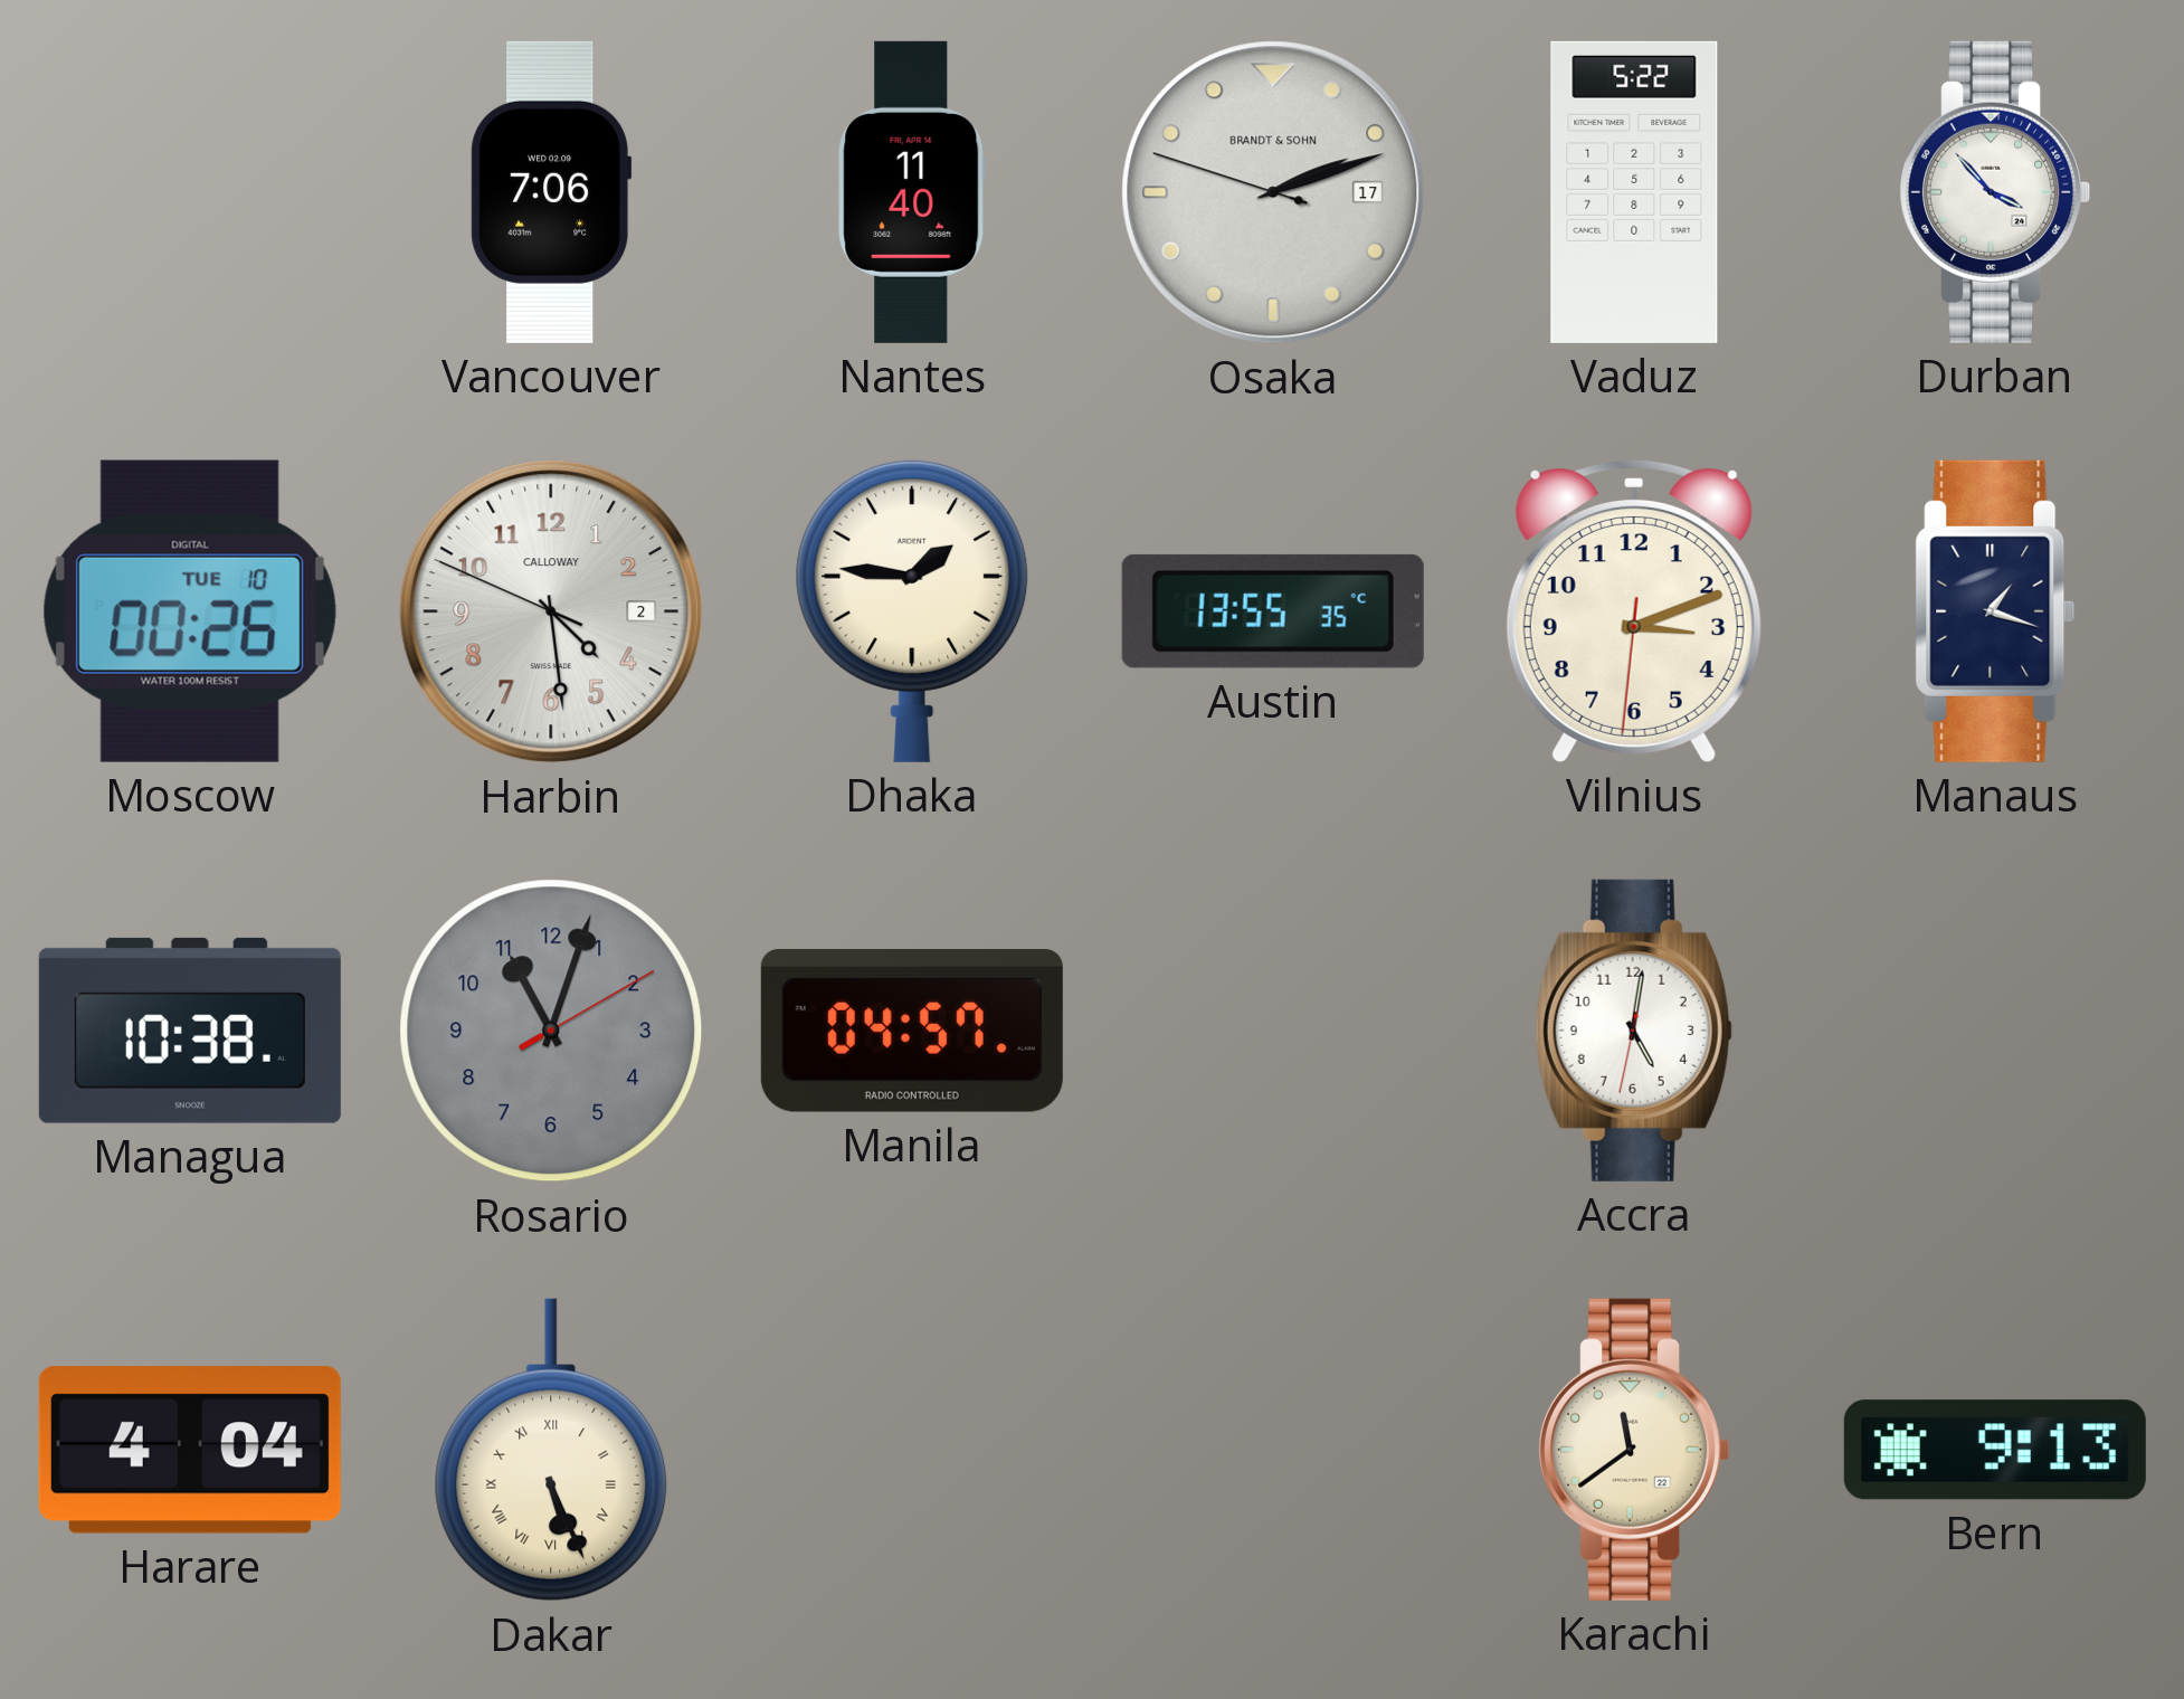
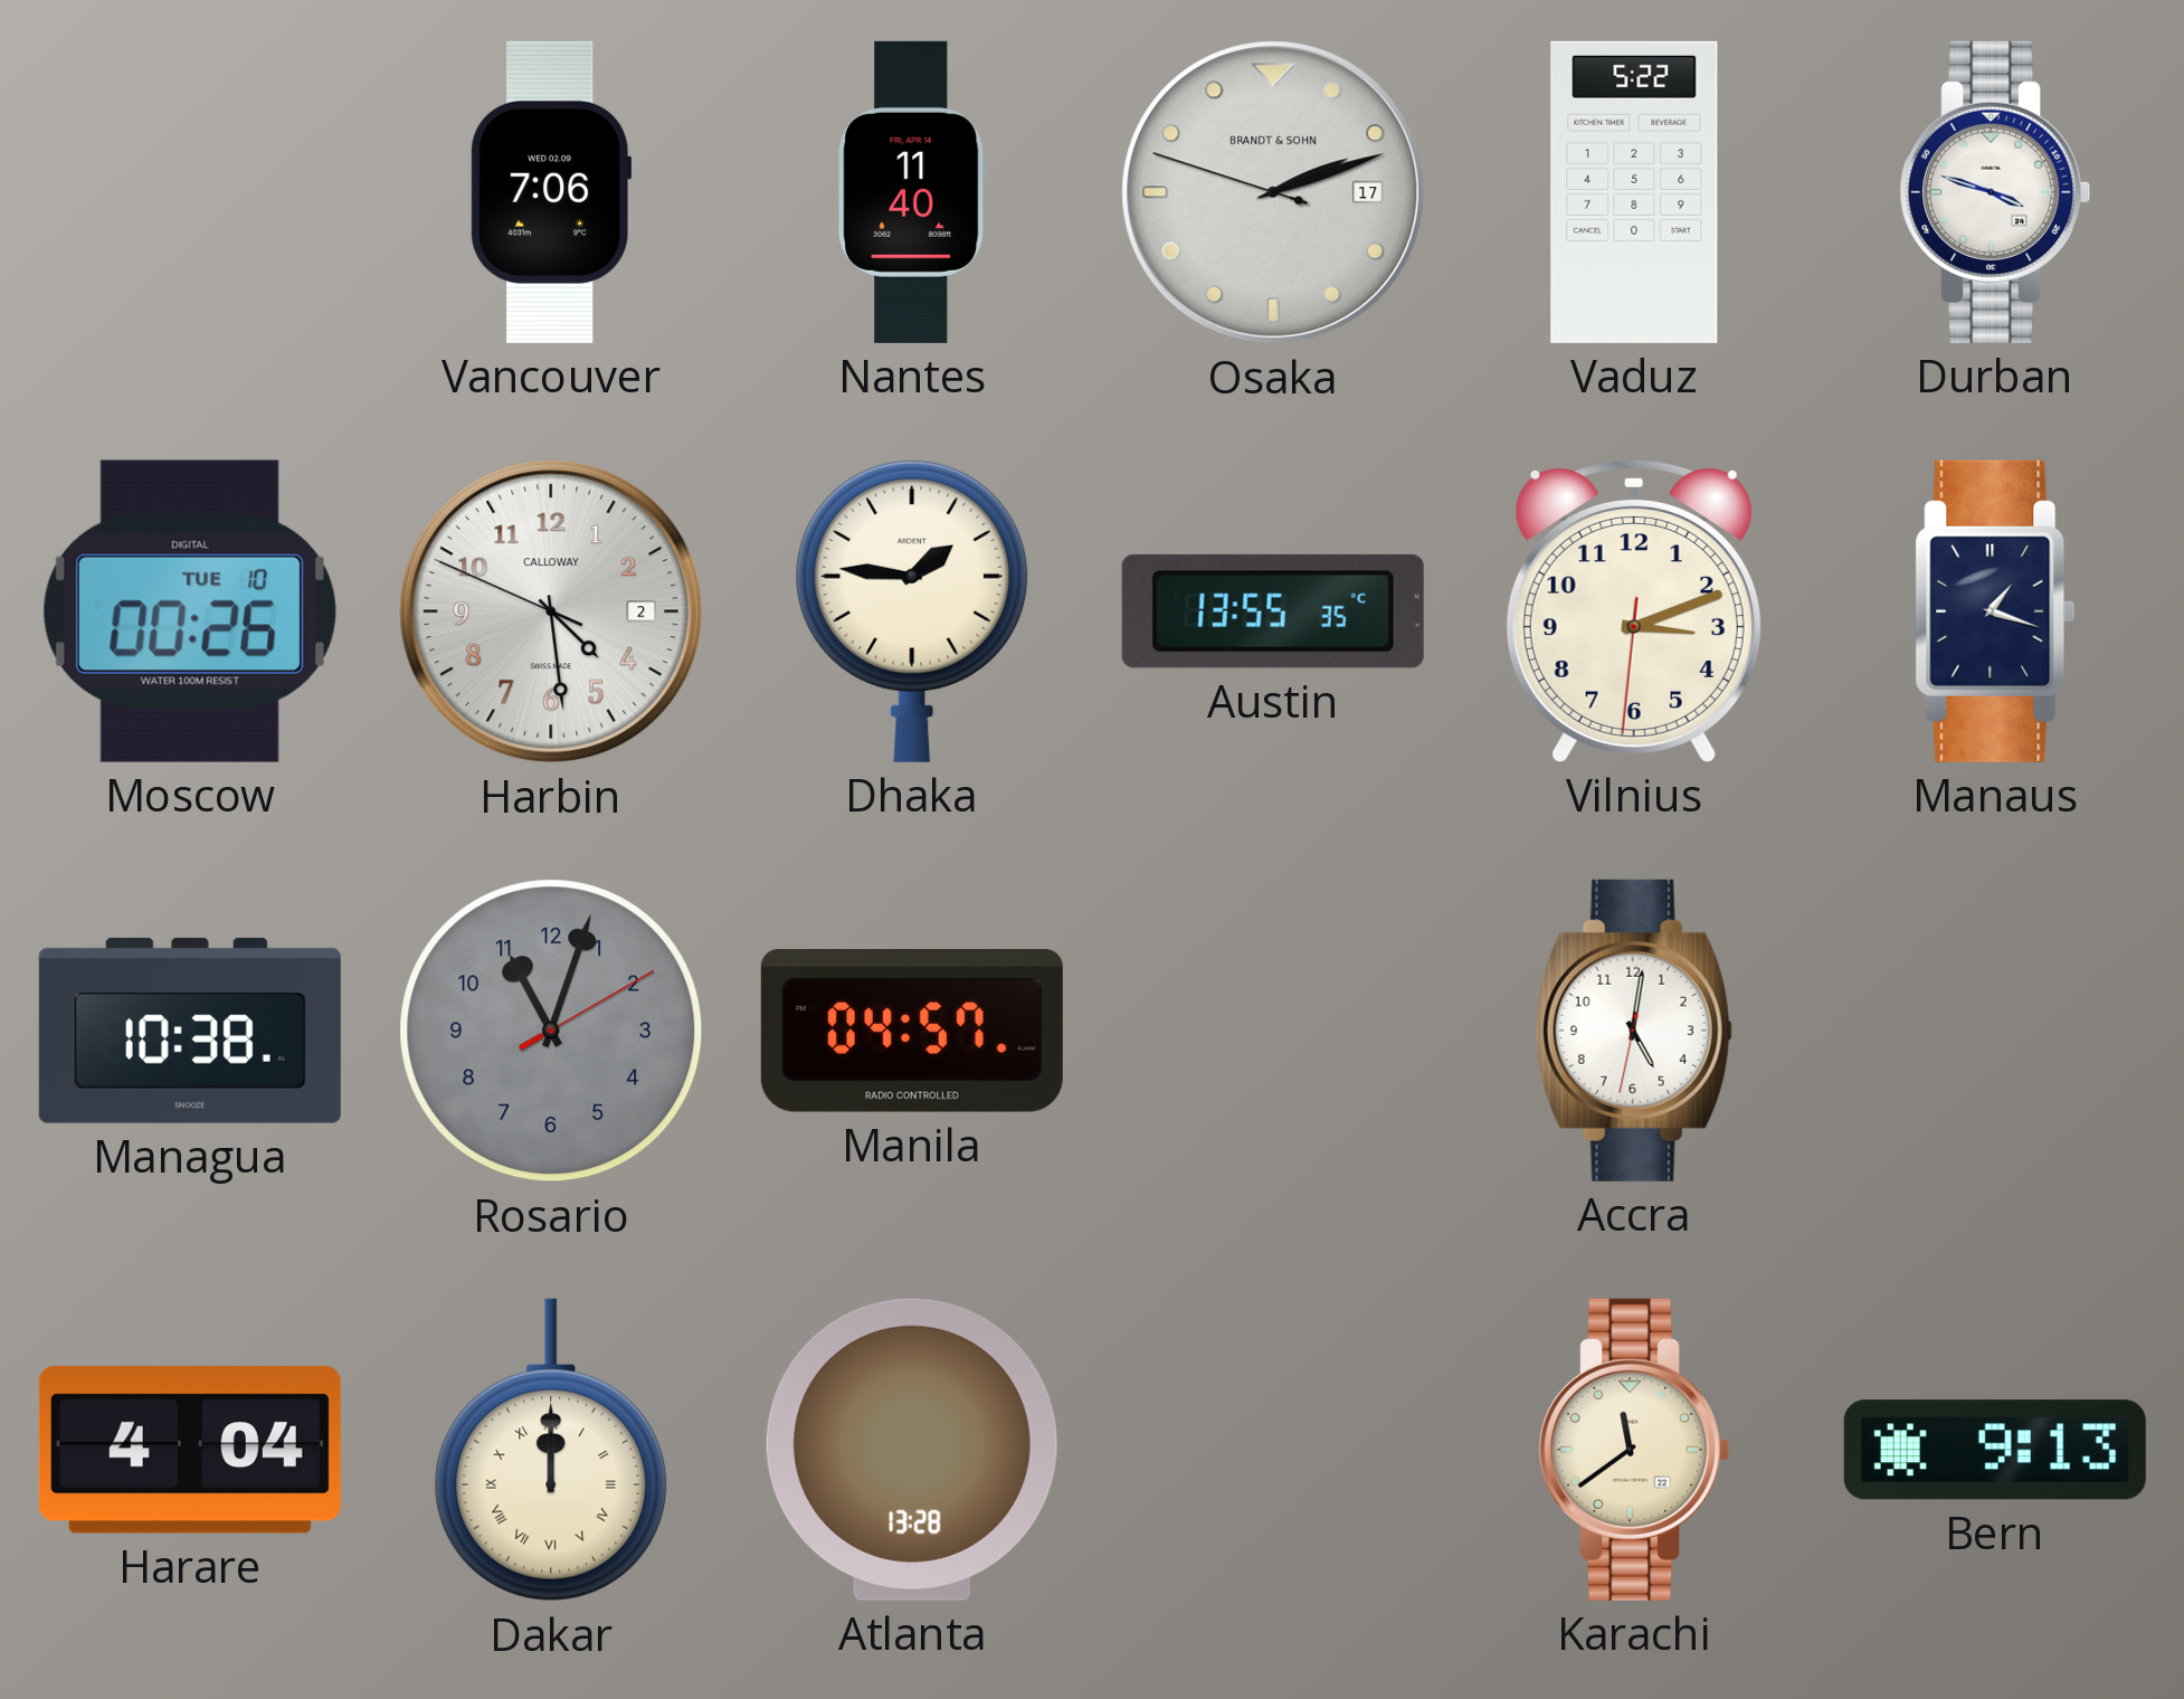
Durban: 3:53 -> 3:48 (1995, 192)
Dakar: 5:26 -> 12:00 (551, 1450)
Atlanta: none -> 13:28 (912, 1450)
